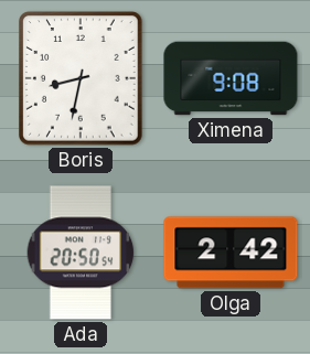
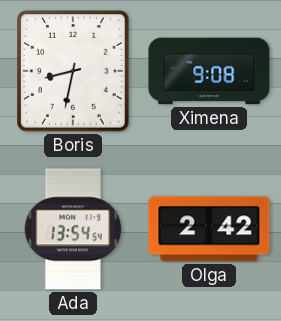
Ada: 20:50 -> 13:54 (73, 229)
